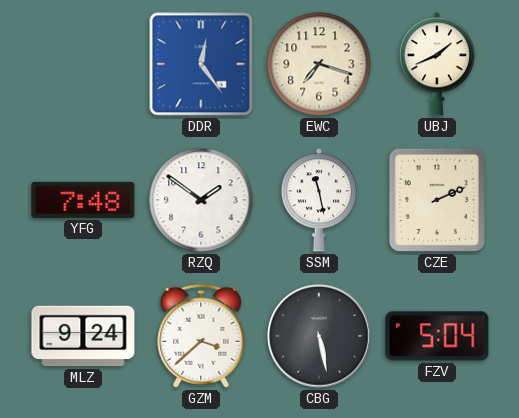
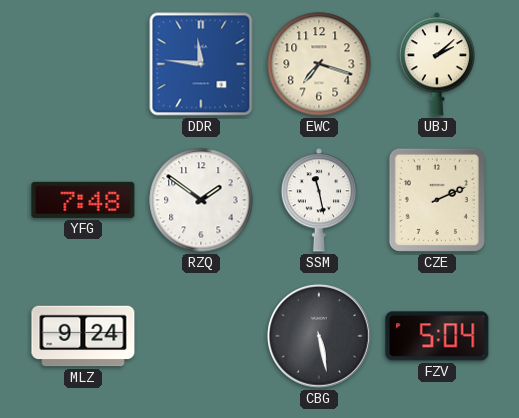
DDR: 12:24 -> 11:46 (201, 64)
UBJ: 1:41 -> 2:08 (437, 64)
GZM: 3:38 -> none (201, 336)
